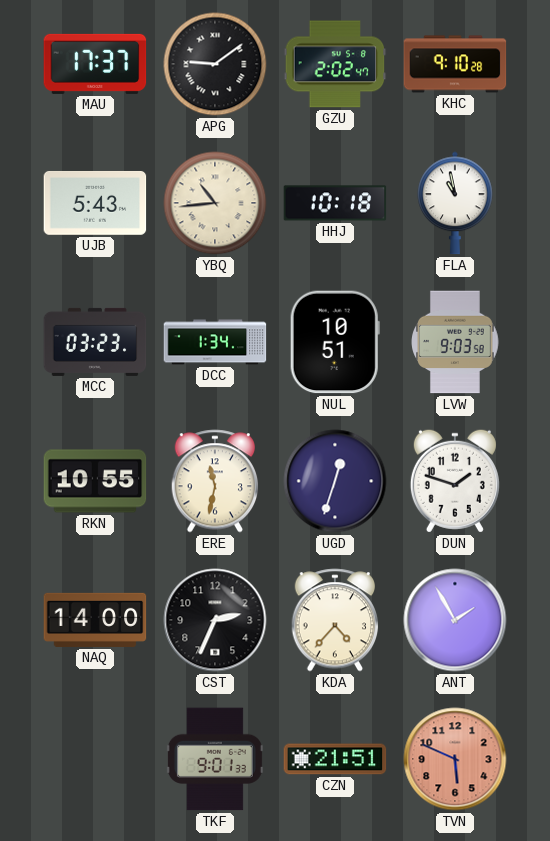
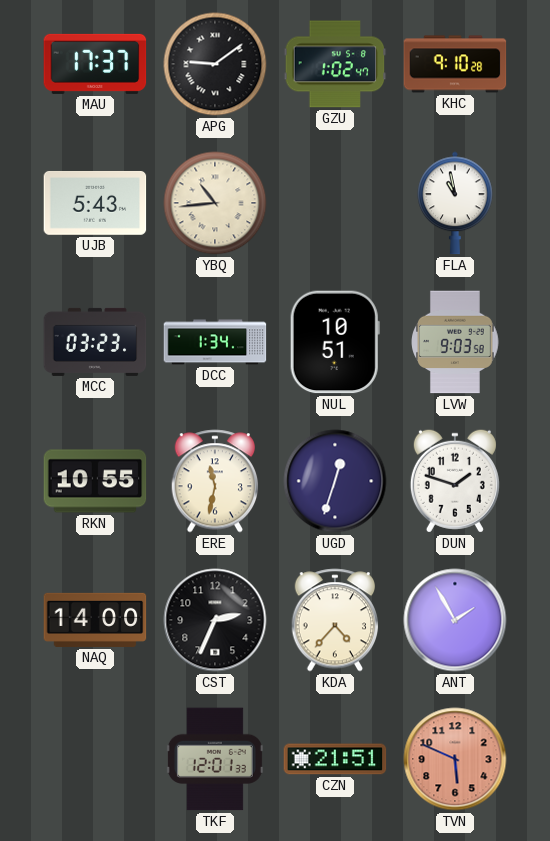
GZU: 2:02 -> 1:02 (335, 64)
HHJ: 10:18 -> none (335, 203)
TKF: 9:01 -> 12:01 (215, 759)
